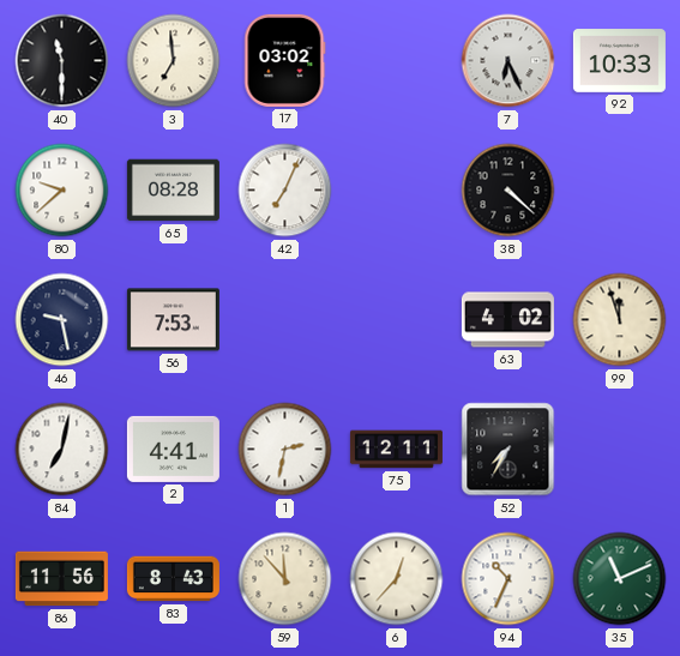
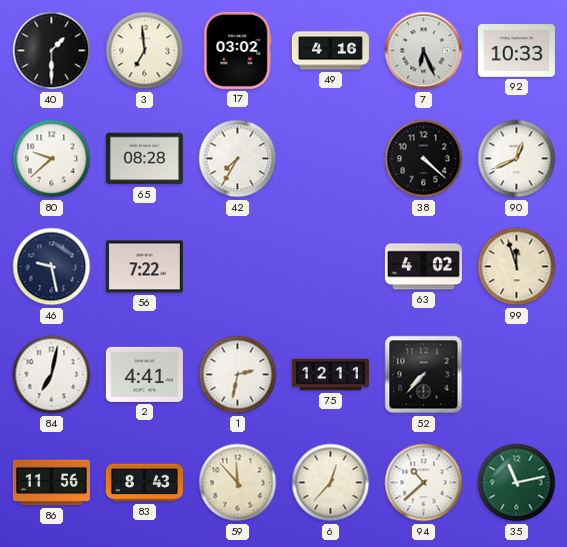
40: 11:30 -> 1:30 (52, 51)
49: none -> 4:16 (330, 51)
42: 7:04 -> 7:35 (238, 159)
90: none -> 12:41 (517, 159)
56: 7:53 -> 7:22 (144, 267)
52: 7:35 -> 7:37 (424, 375)
94: 10:34 -> 10:38 (424, 483)
35: 11:11 -> 11:13 (517, 483)
